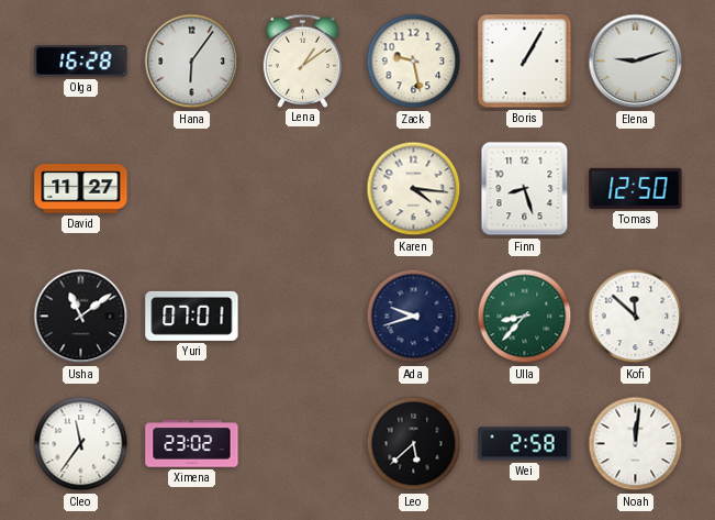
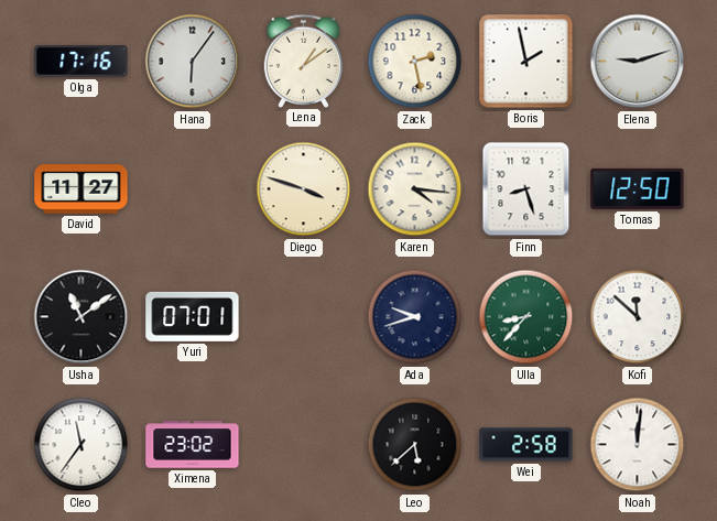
Olga: 16:28 -> 17:16 (82, 62)
Zack: 9:28 -> 2:28 (415, 62)
Boris: 1:05 -> 1:58 (526, 62)
Diego: none -> 3:48 (304, 189)
